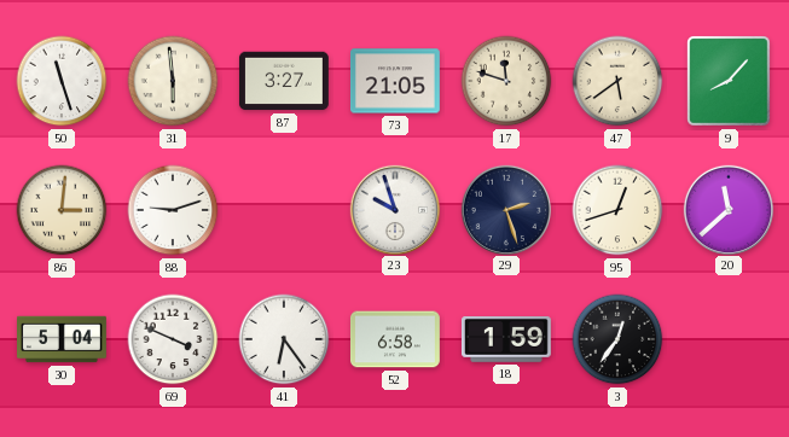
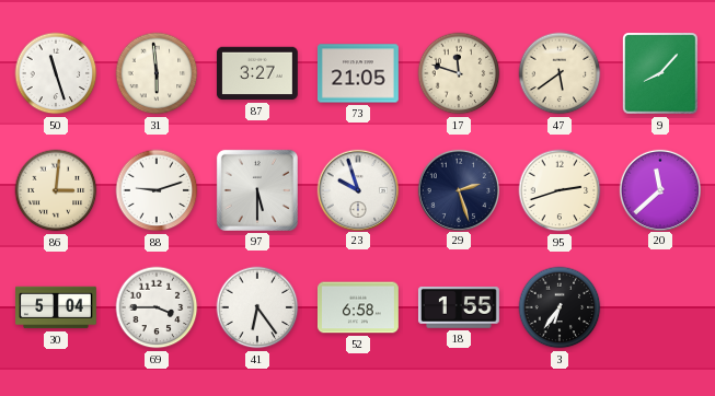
97: none -> 5:30 (257, 190)
95: 12:42 -> 2:42 (560, 190)
69: 3:49 -> 3:45 (157, 307)
18: 1:59 -> 1:55 (459, 308)
3: 12:36 -> 6:36 (560, 307)
